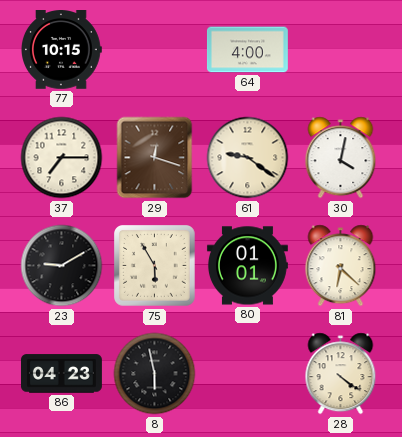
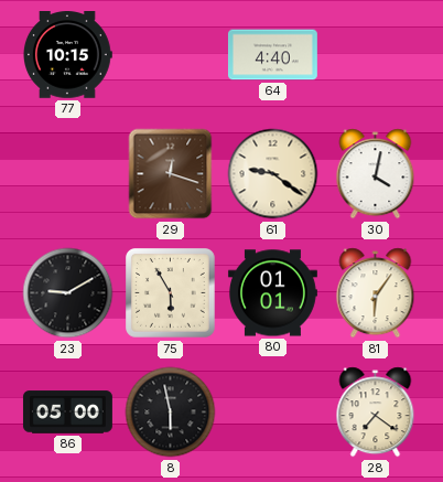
64: 4:00 -> 4:40 (272, 55)
37: 7:15 -> none (62, 158)
81: 6:22 -> 6:06 (376, 293)
86: 04:23 -> 05:00 (67, 413)
28: 4:21 -> 7:21 (376, 413)
